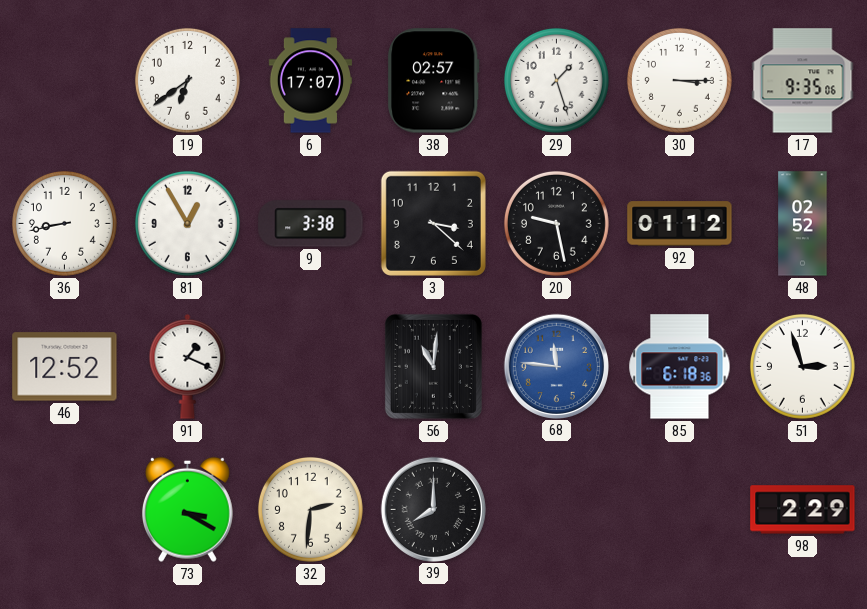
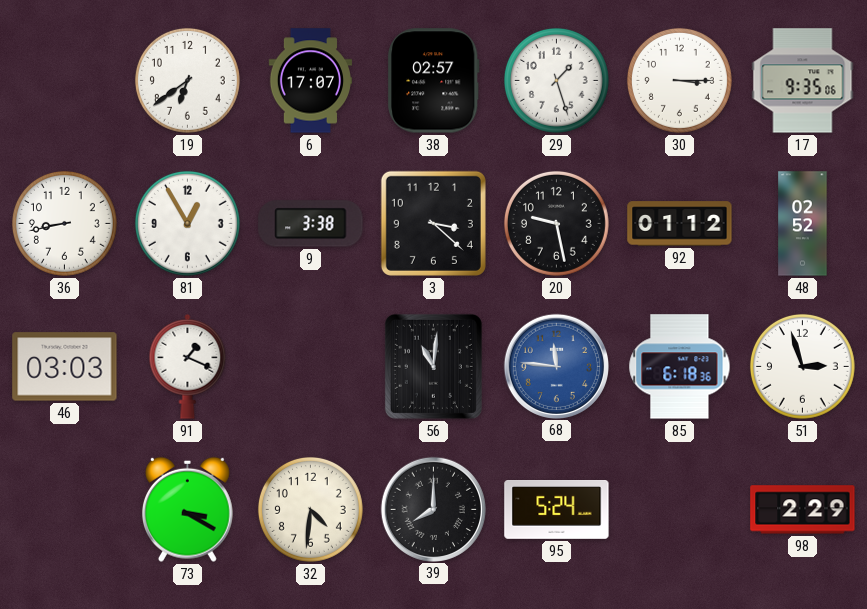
46: 12:52 -> 03:03 (65, 367)
32: 2:31 -> 4:31 (310, 509)
95: none -> 5:24 (557, 510)
